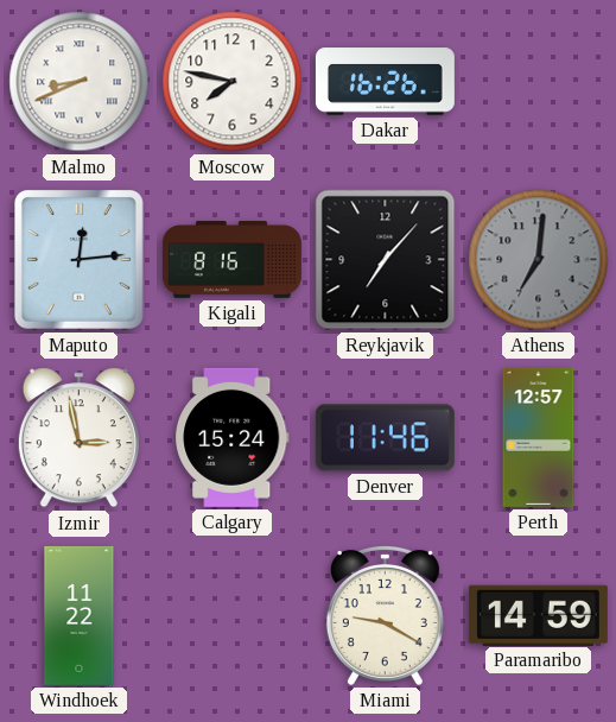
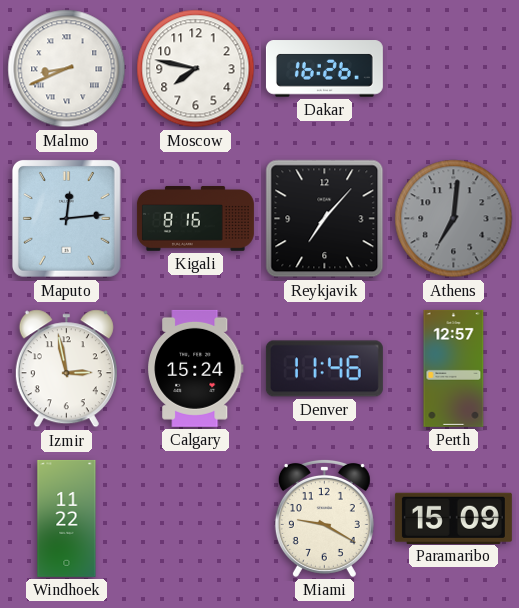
Paramaribo: 14:59 -> 15:09 (453, 518)
